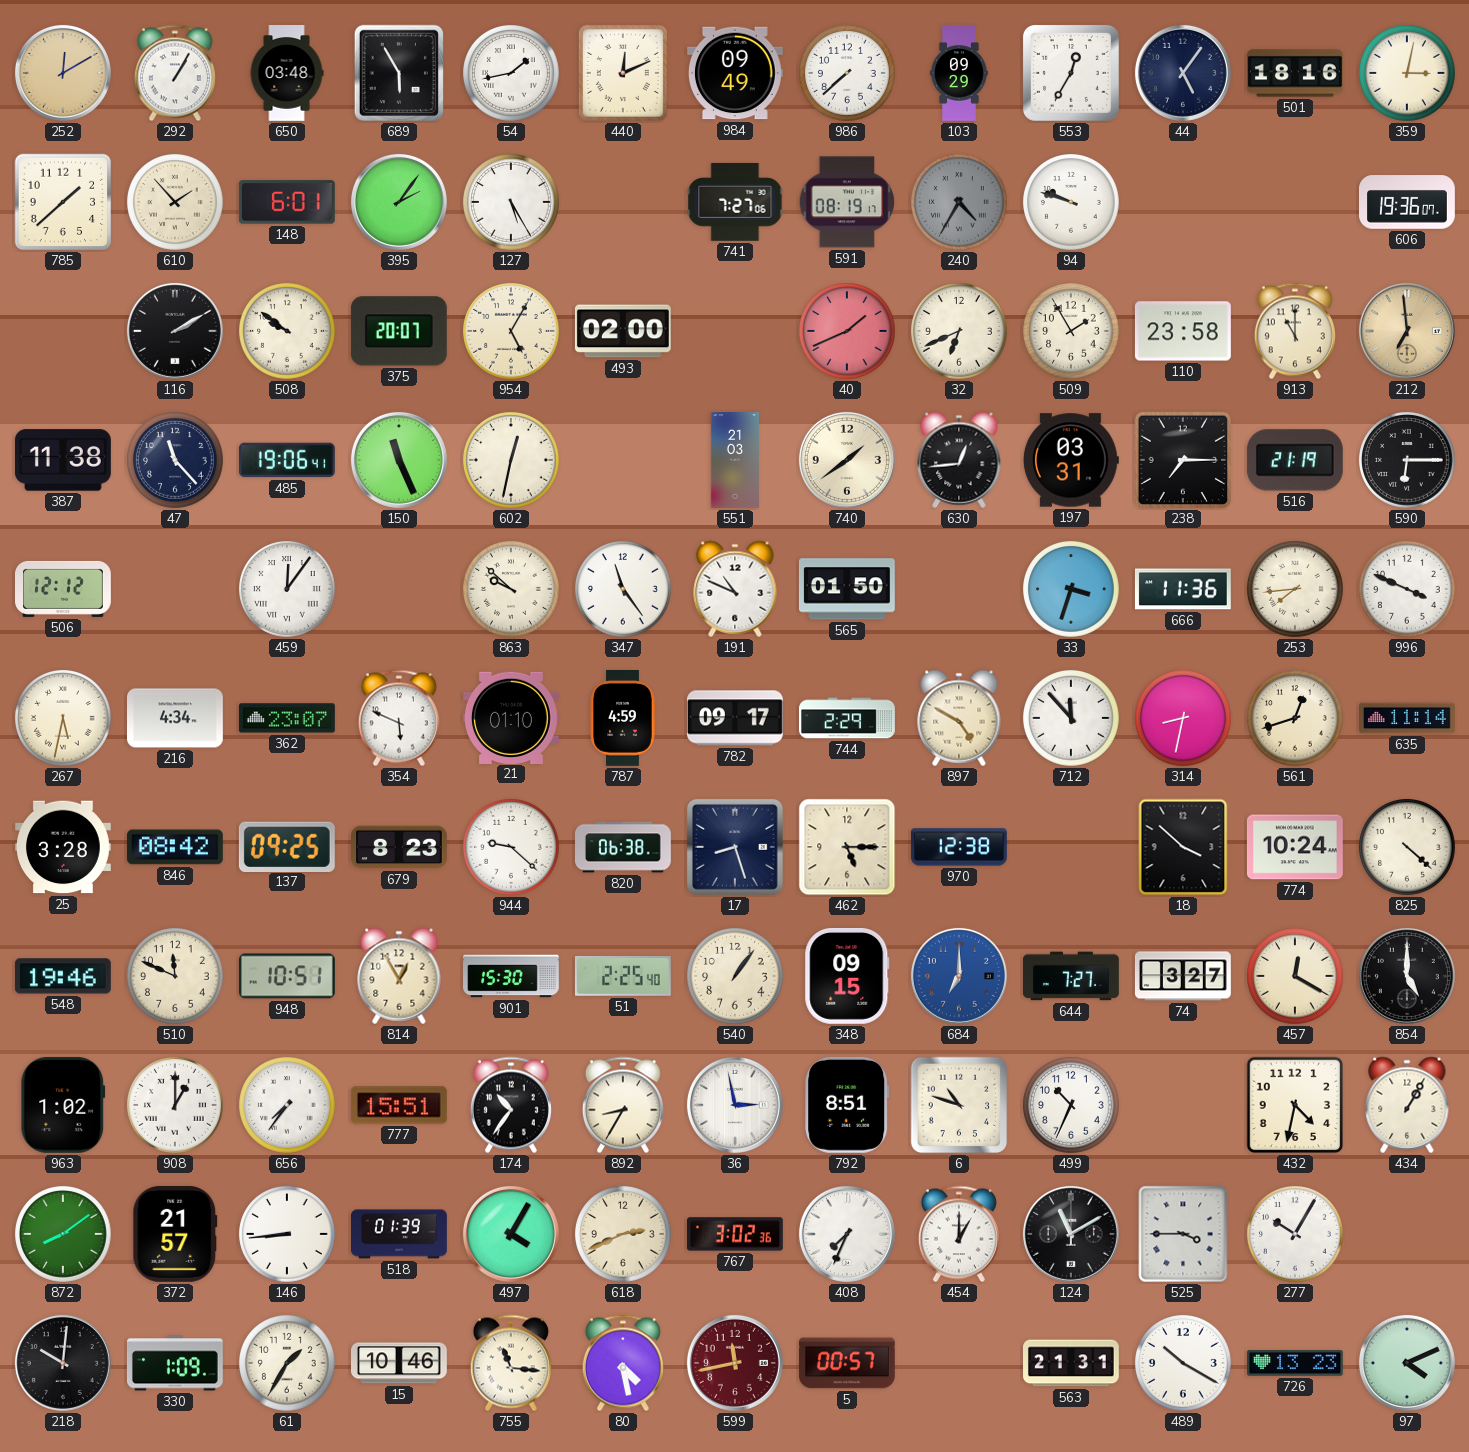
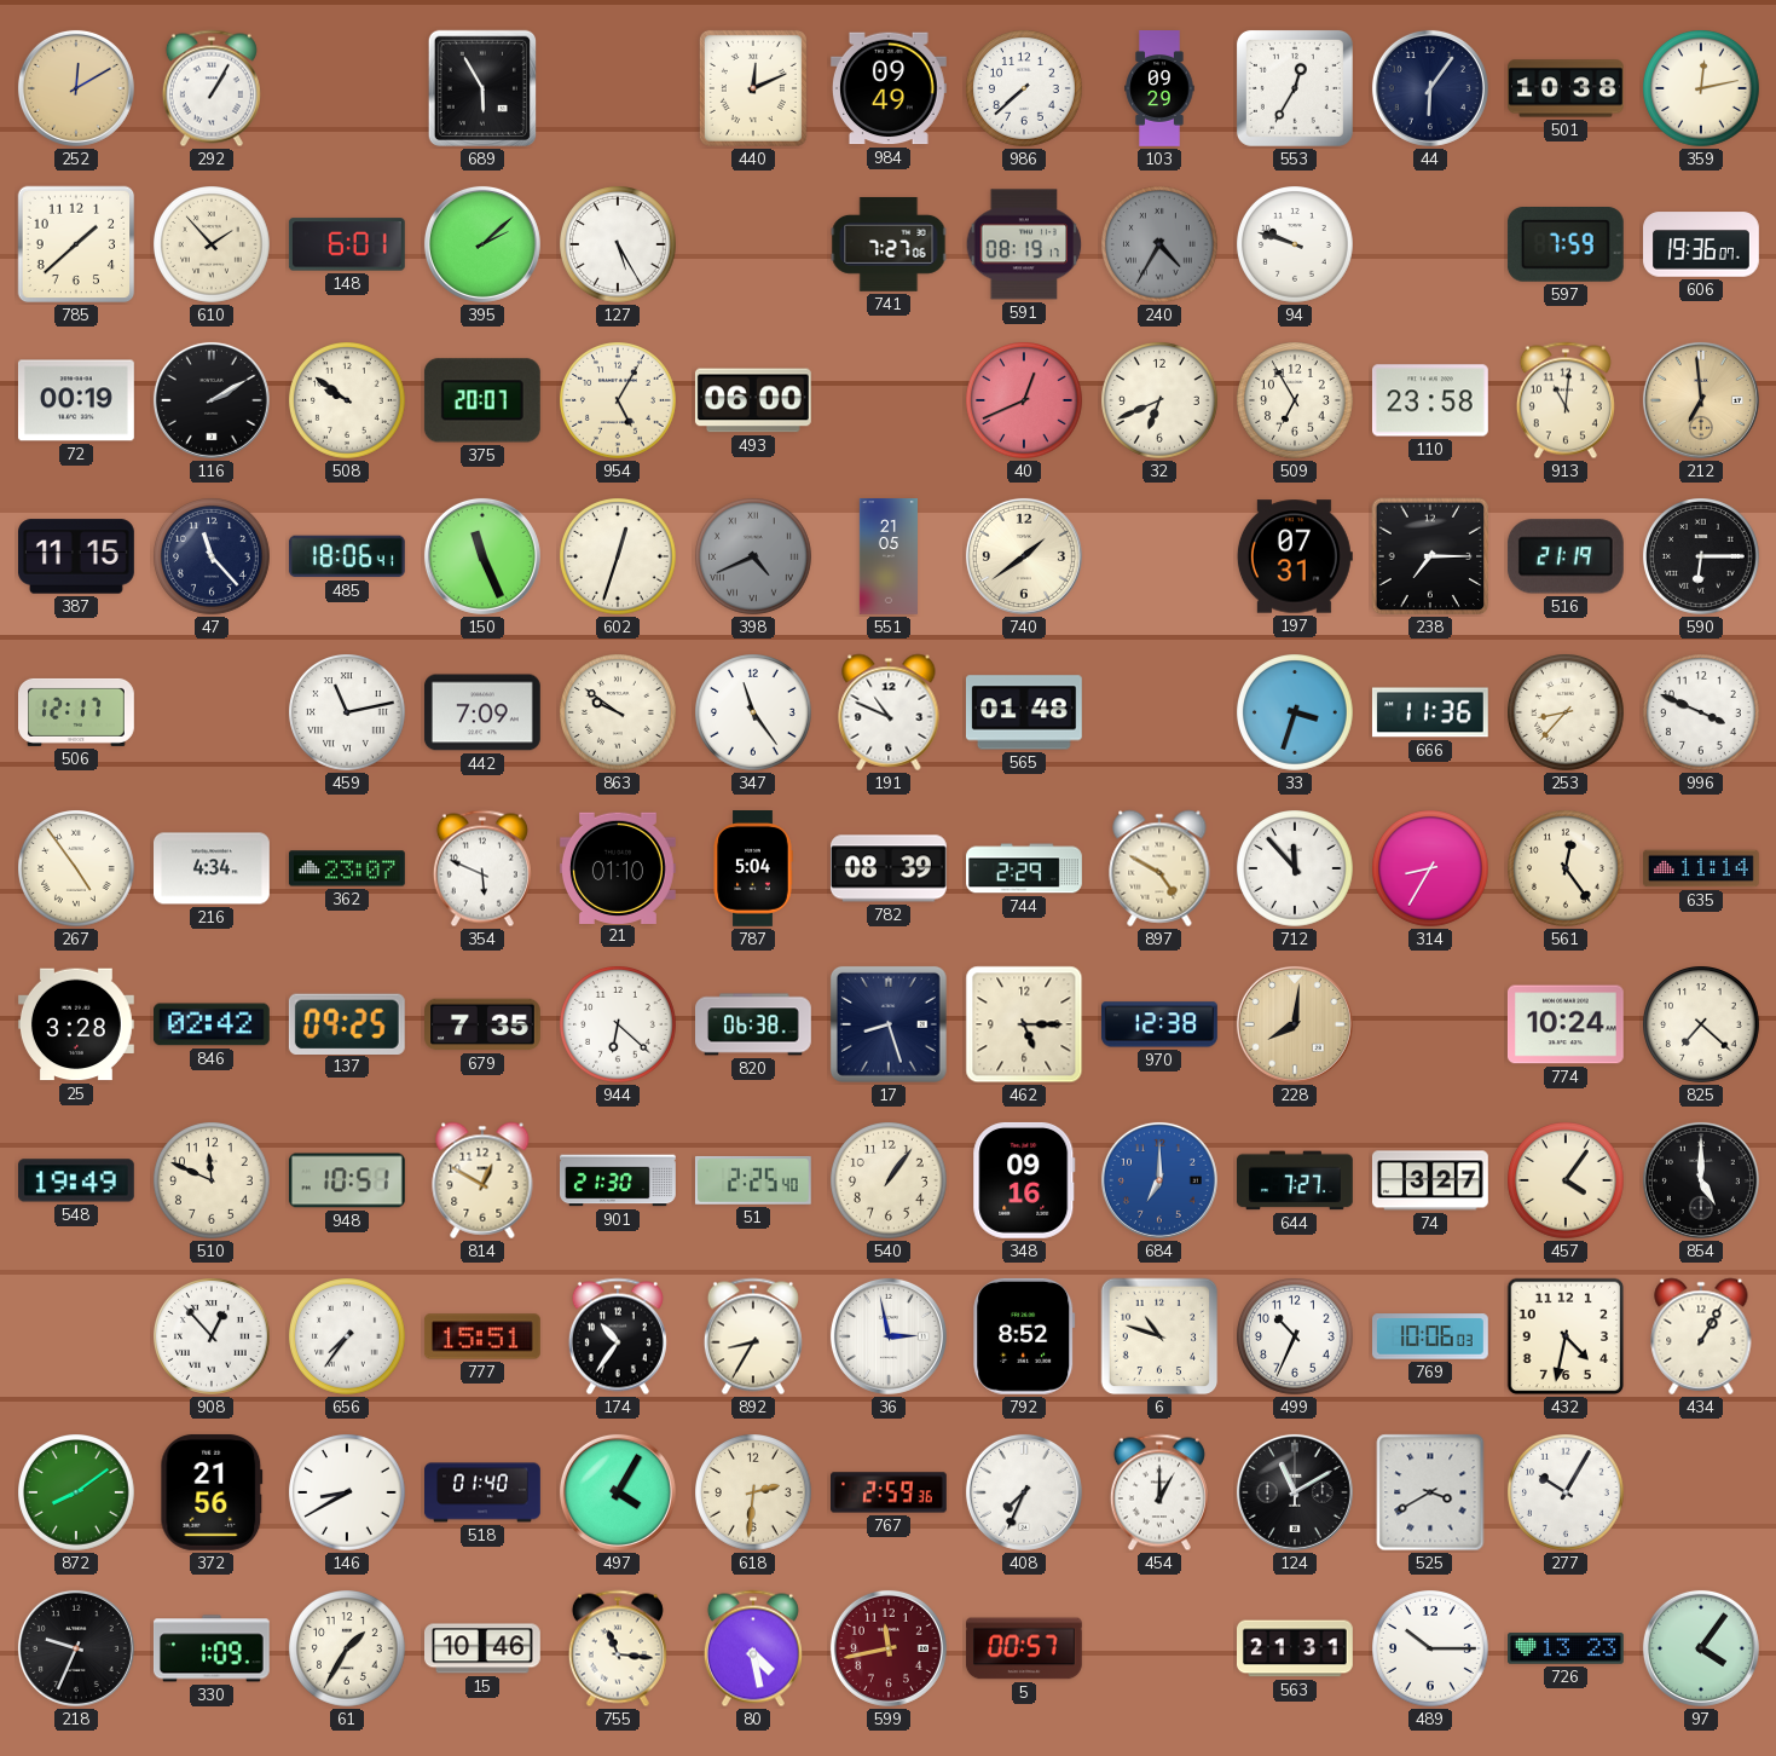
650: 03:48 -> none (287, 74)
54: 1:43 -> none (512, 74)
44: 5:06 -> 6:06 (1430, 88)
501: 18:16 -> 10:38 (1567, 88)
359: 3:02 -> 12:13 (1702, 89)
395: 2:06 -> 2:08 (482, 244)
597: none -> 7:59 (1566, 246)
72: none -> 00:19 (76, 400)
493: 02:00 -> 06:00 (753, 400)
40: 1:41 -> 12:41 (1025, 402)
509: 1:55 -> 6:55 (1296, 402)
913: 11:00 -> 11:01 (1566, 400)
387: 11:38 -> 11:15 (76, 556)
485: 19:06 -> 18:06 (347, 556)
602: 12:32 -> 12:33 (619, 558)
398: none -> 4:41 (754, 558)
551: 21:03 -> 21:05 (889, 558)
630: 12:44 -> none (959, 460)
197: 03:31 -> 07:31 (1295, 556)
506: 12:12 -> 12:17 (77, 712)
459: 12:06 -> 11:13 (348, 714)
442: none -> 7:09 (482, 712)
863: 9:52 -> 9:51 (619, 714)
565: 01:50 -> 01:48 (1024, 712)
253: 7:44 -> 8:37 (1567, 714)
267: 5:32 -> 4:54 (77, 870)
787: 4:59 -> 5:04 (753, 870)
782: 09:17 -> 08:39 (889, 868)
314: 8:32 -> 8:35 (1431, 870)
561: 12:42 -> 12:24 (1567, 870)
846: 08:42 -> 02:42 (212, 1024)
679: 8:23 -> 7:35 (484, 1024)
944: 9:22 -> 6:22 (619, 1026)
228: none -> 8:01 (1295, 1024)
18: 3:52 -> none (1183, 847)
825: 4:22 -> 7:22 (1702, 1026)
548: 19:46 -> 19:49 (76, 1180)
814: 12:55 -> 12:50 (482, 1180)
901: 15:30 -> 21:30 (619, 1180)
348: 09:15 -> 09:16 (1024, 1180)
457: 12:20 -> 4:06 (1567, 1182)
963: 1:02 -> none (63, 1105)
908: 1:00 -> 12:53 (213, 1338)
792: 8:51 -> 8:52 (1024, 1336)
769: none -> 10:06 (1431, 1336)
372: 21:57 -> 21:56 (212, 1492)
146: 8:44 -> 8:40 (348, 1494)
518: 01:39 -> 01:40 (482, 1492)
618: 2:41 -> 2:31 (754, 1494)
767: 3:02 -> 2:59 (890, 1492)
525: 3:45 -> 3:40 (1430, 1492)
218: 10:01 -> 9:34 (76, 1648)
489: 10:20 -> 10:15 (1431, 1650)
97: 4:11 -> 4:06 (1701, 1648)
